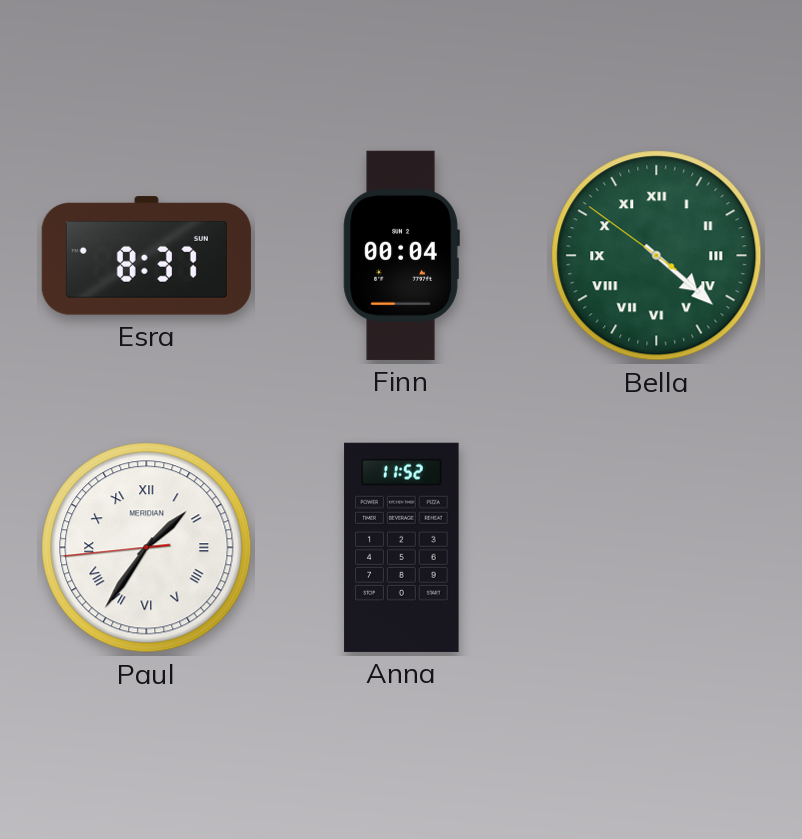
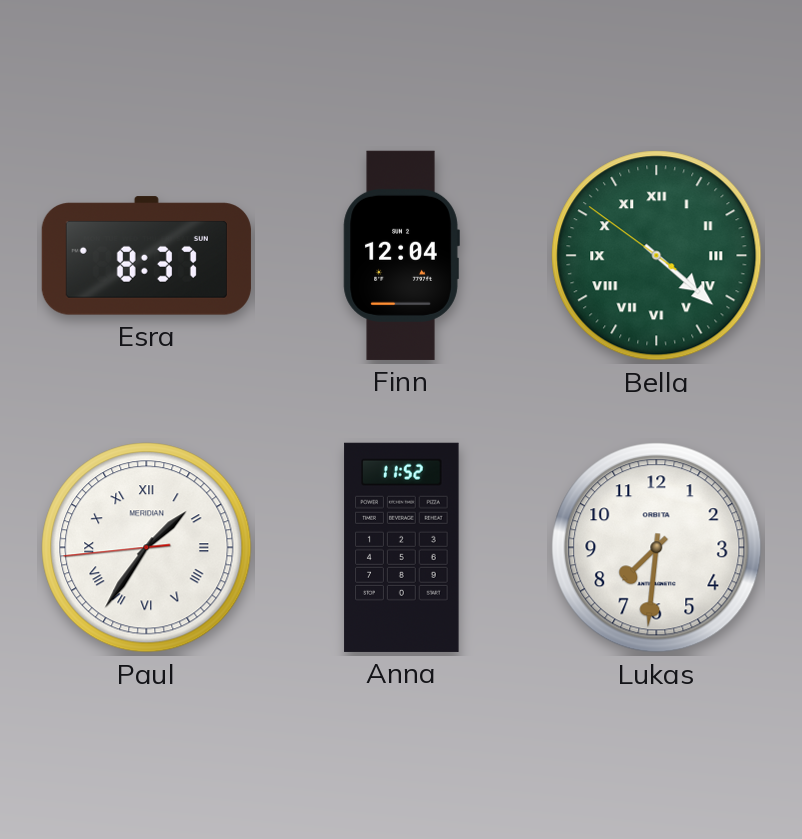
Finn: 00:04 -> 12:04 (401, 255)
Lukas: none -> 7:31 (657, 548)
